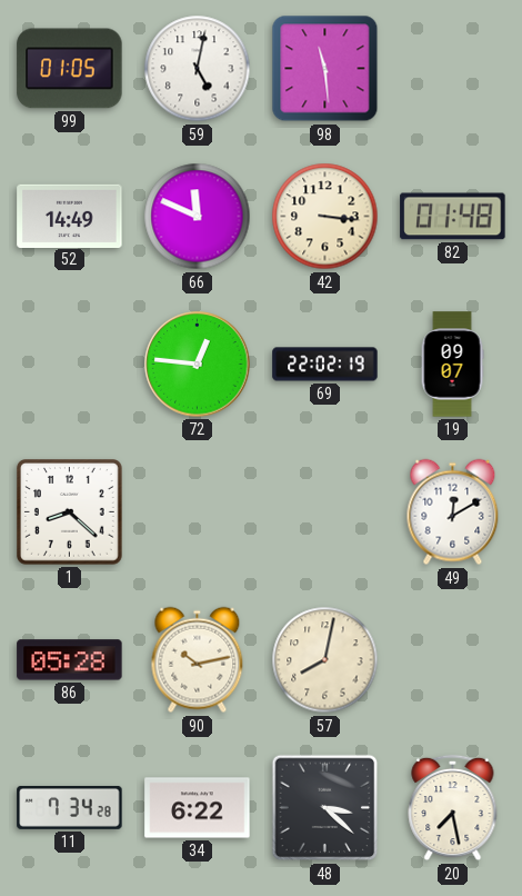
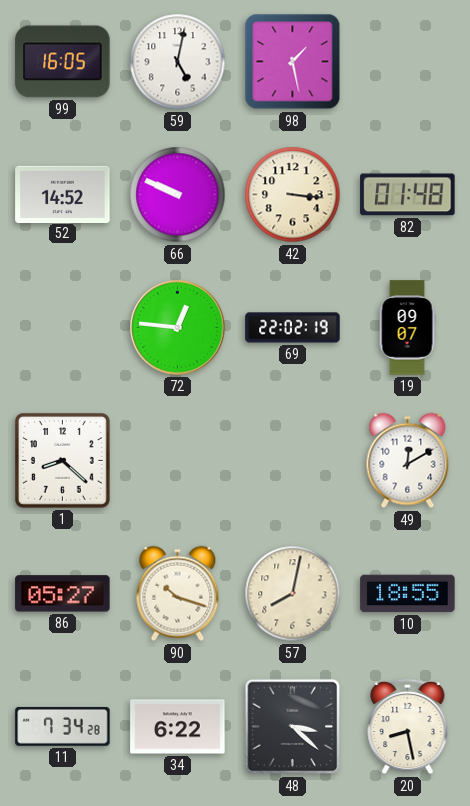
99: 01:05 -> 16:05 (63, 62)
98: 11:29 -> 1:28 (293, 62)
52: 14:49 -> 14:52 (63, 194)
66: 11:49 -> 9:49 (178, 195)
86: 05:28 -> 05:27 (63, 594)
90: 10:13 -> 10:18 (178, 594)
10: none -> 18:55 (408, 594)
20: 7:28 -> 8:28 (408, 727)
